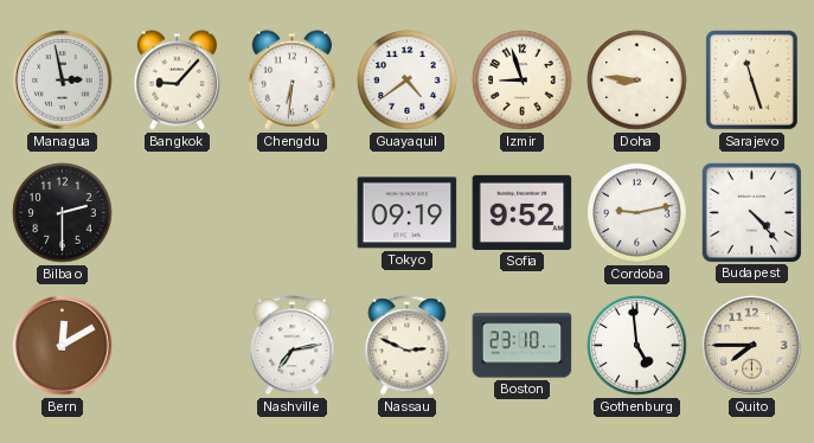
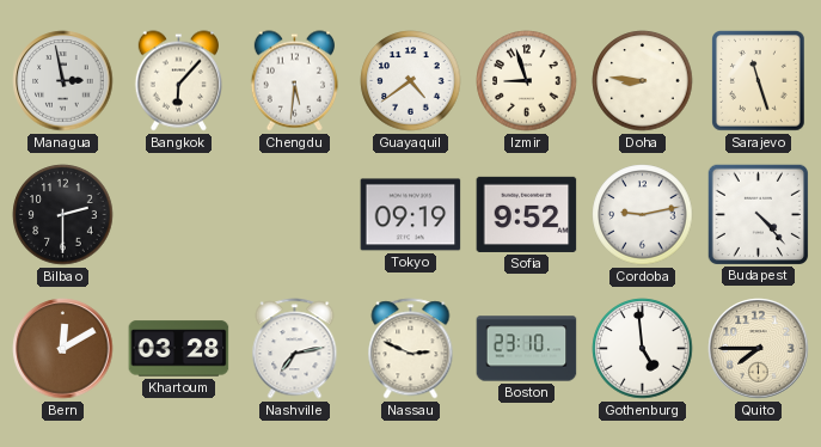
Bangkok: 9:07 -> 6:07 (178, 81)
Chengdu: 6:31 -> 5:31 (294, 81)
Khartoum: none -> 03:28 (179, 349)
